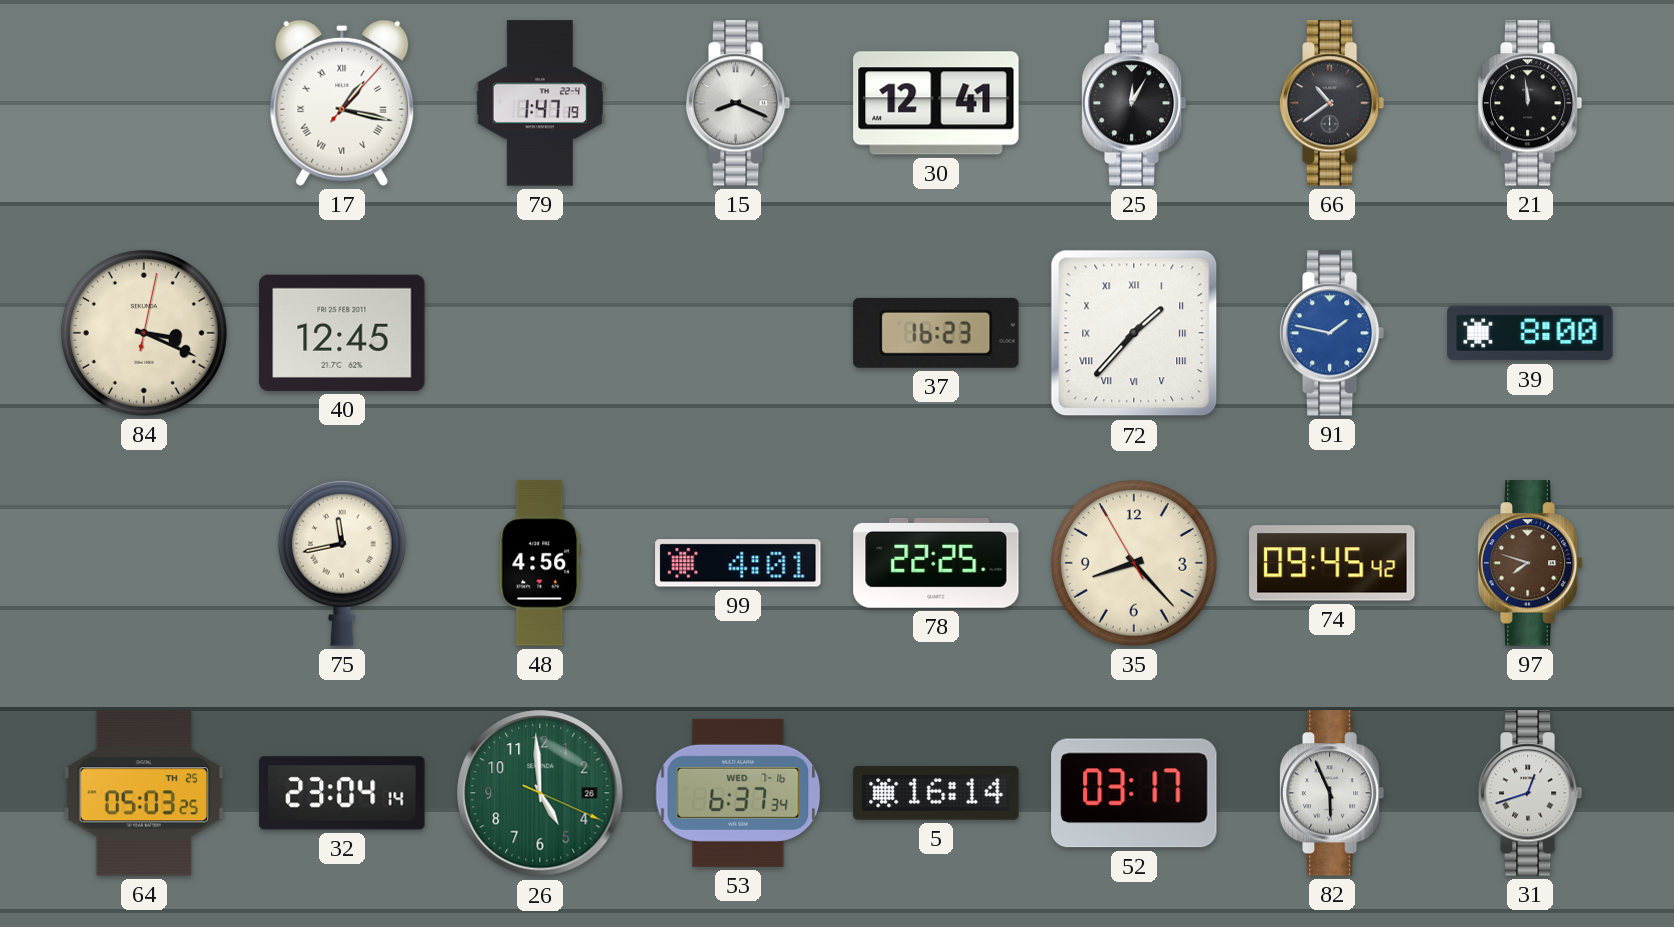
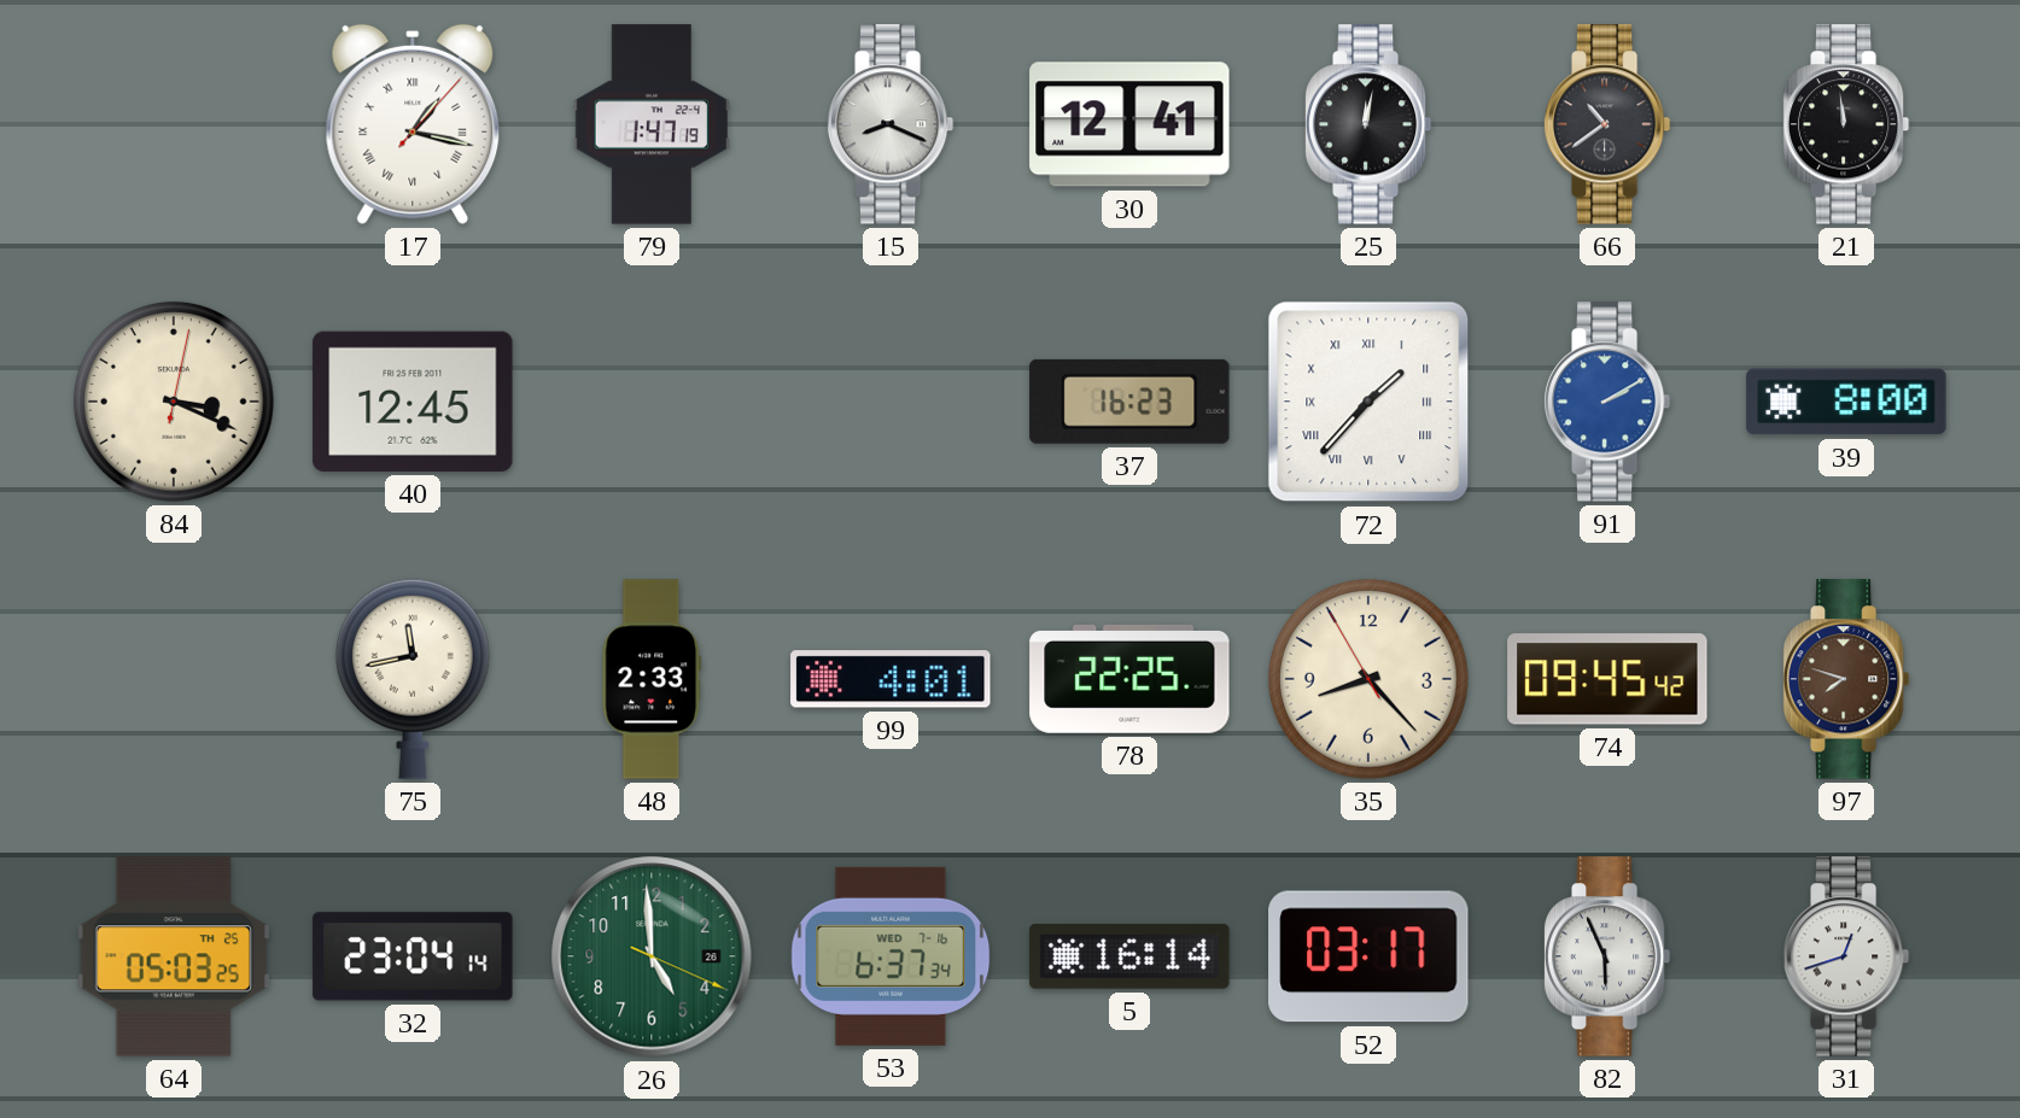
25: 12:05 -> 12:02 (1368, 124)
91: 1:47 -> 2:10 (1607, 402)
48: 4:56 -> 2:33 (652, 679)
